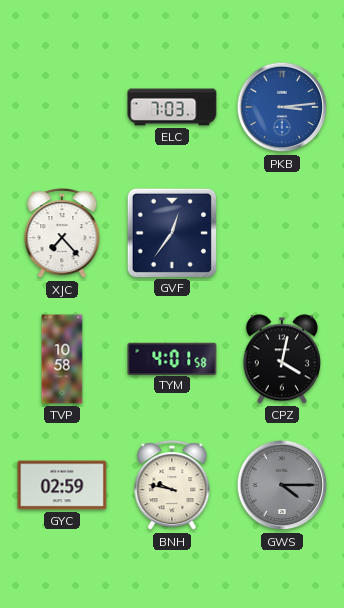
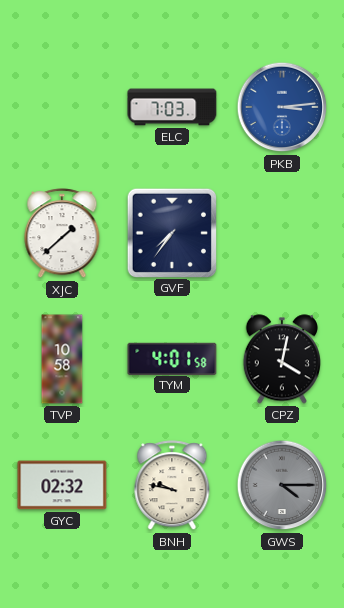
XJC: 7:23 -> 1:38 (62, 234)
GVF: 12:36 -> 7:36 (171, 232)
GYC: 02:59 -> 02:32 (62, 485)
